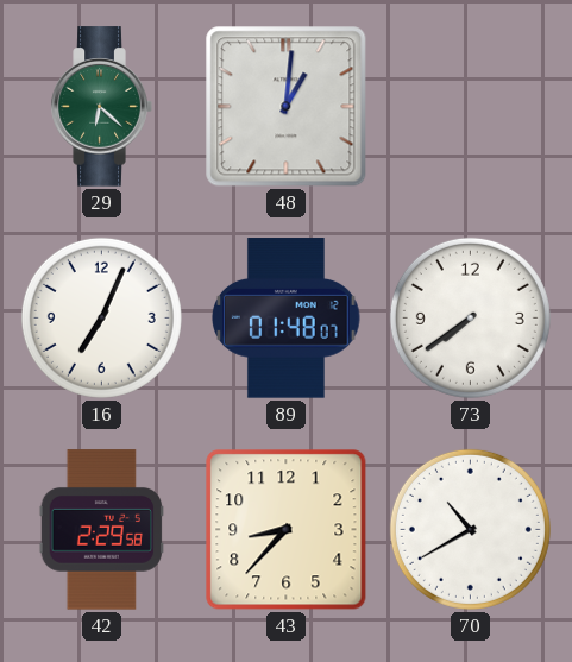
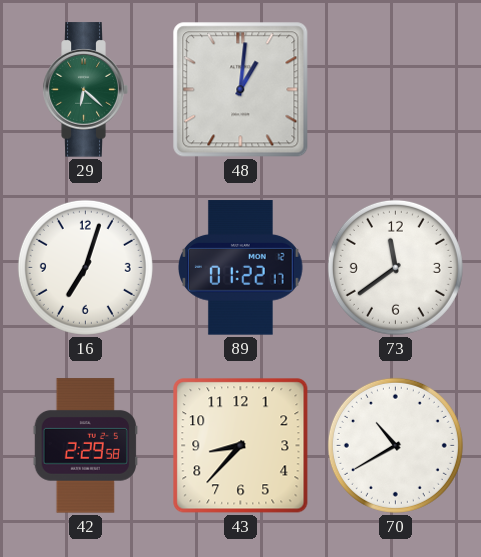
16: 7:04 -> 7:03 (85, 267)
89: 01:48 -> 01:22 (241, 268)
73: 7:39 -> 11:39 (395, 267)
